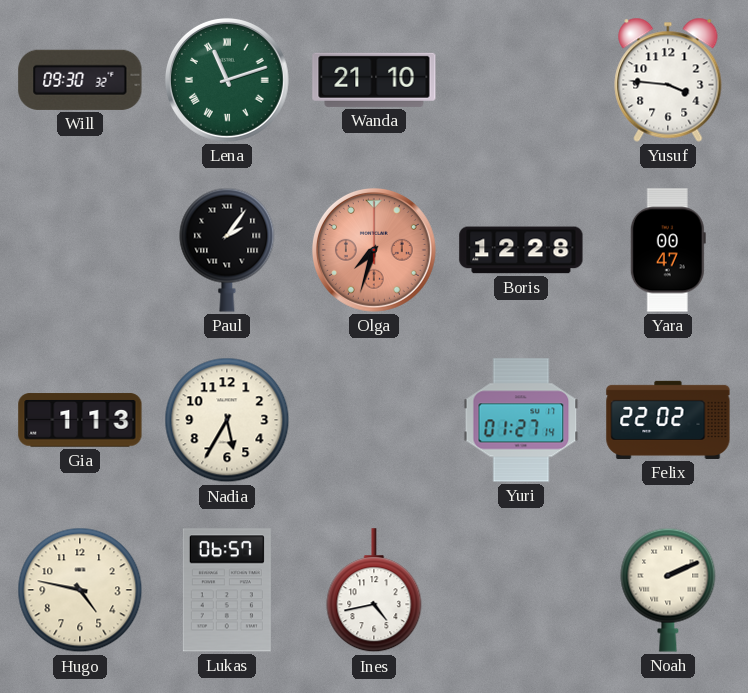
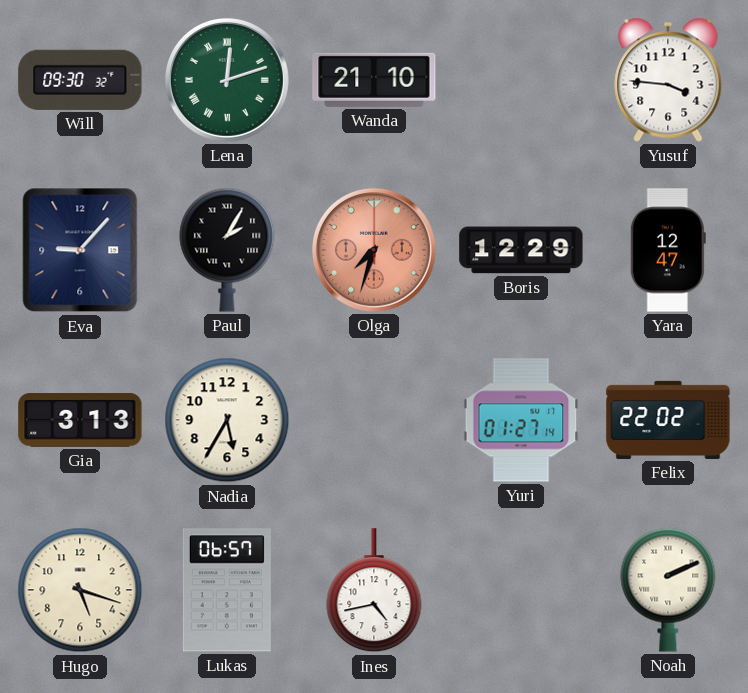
Lena: 11:12 -> 12:12 (227, 80)
Eva: none -> 9:07 (80, 250)
Paul: 2:06 -> 2:05 (227, 250)
Boris: 12:28 -> 12:29 (521, 250)
Yara: 00:47 -> 12:47 (668, 250)
Gia: 1:13 -> 3:13 (80, 420)
Hugo: 4:47 -> 5:18 (80, 590)
